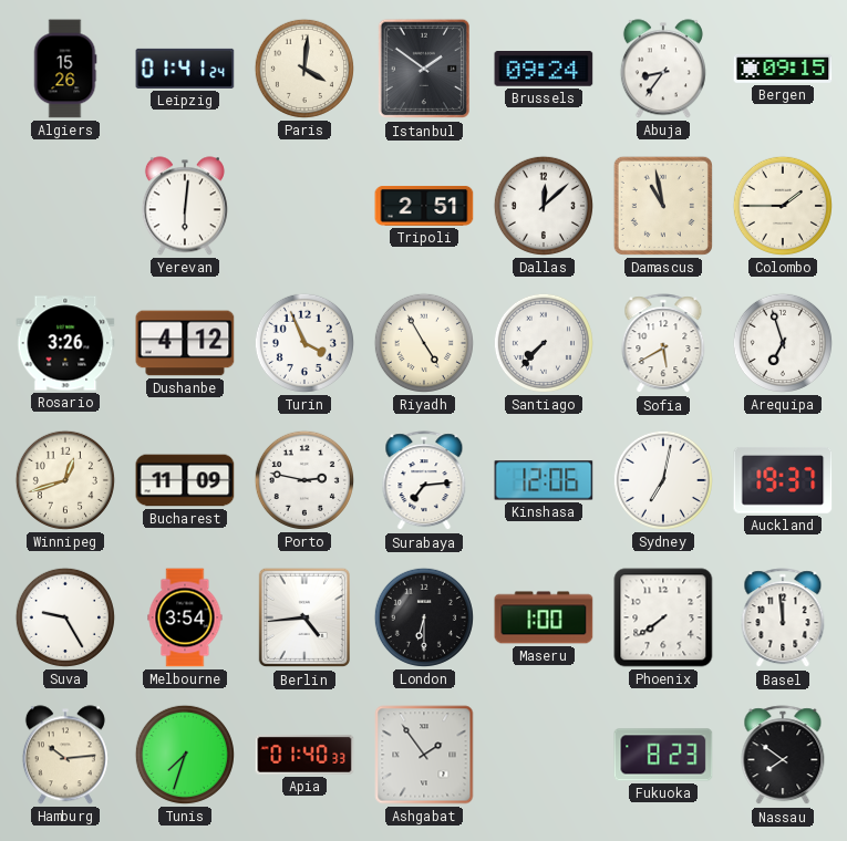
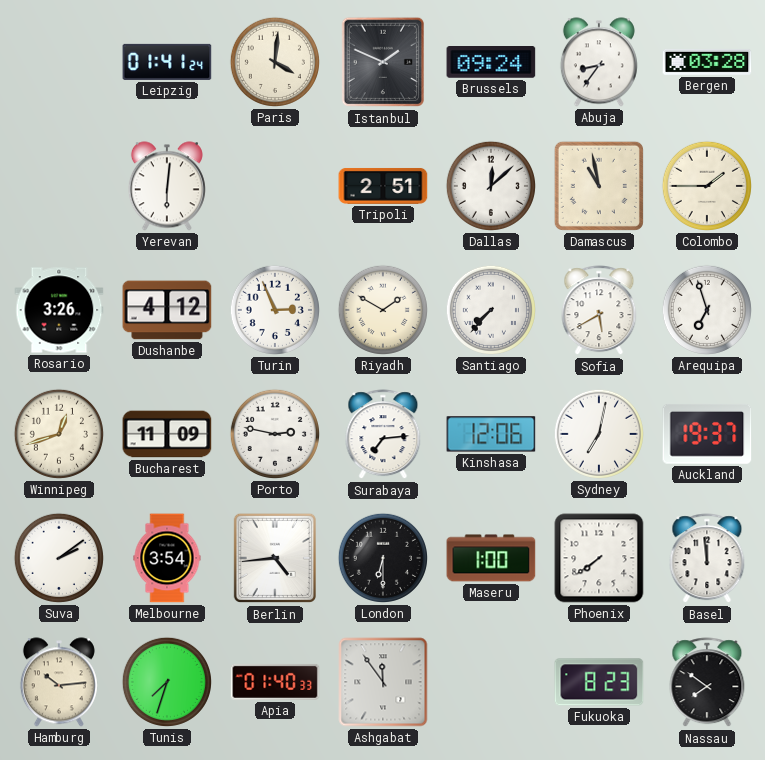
Algiers: 15:26 -> none (65, 69)
Istanbul: 1:51 -> 1:49 (382, 62)
Bergen: 09:15 -> 03:28 (707, 62)
Turin: 3:56 -> 2:56 (275, 310)
Riyadh: 4:55 -> 1:50 (383, 310)
Suva: 9:25 -> 2:09 (59, 558)
Ashgabat: 1:54 -> 11:54 (383, 682)
